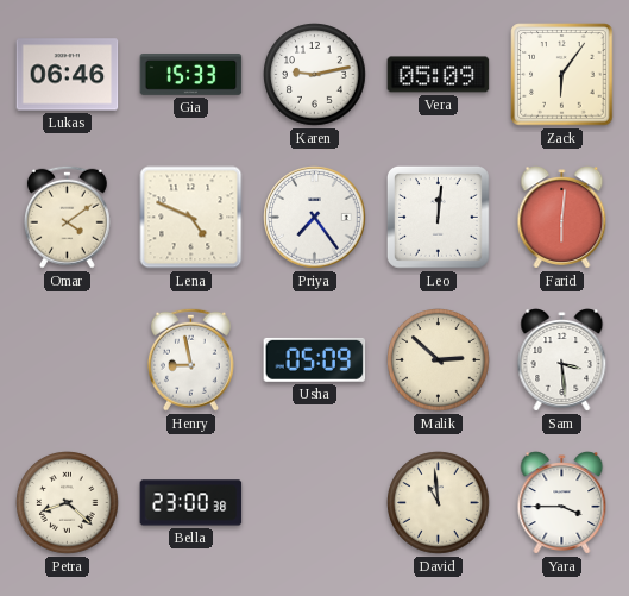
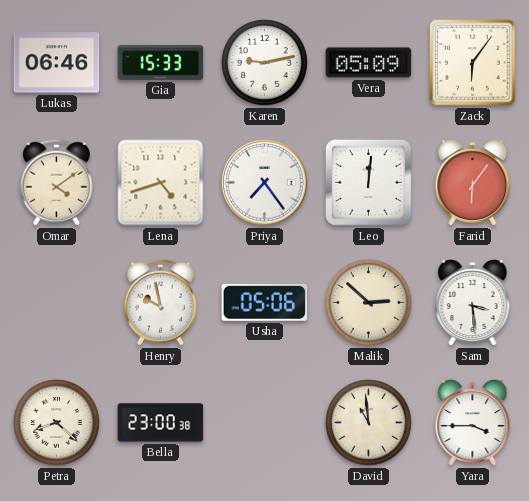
Lena: 4:49 -> 4:42 (161, 183)
Farid: 6:01 -> 6:06 (473, 183)
Henry: 8:58 -> 9:58 (160, 302)
Usha: 05:09 -> 05:06 (265, 302)
